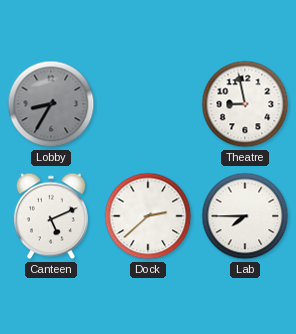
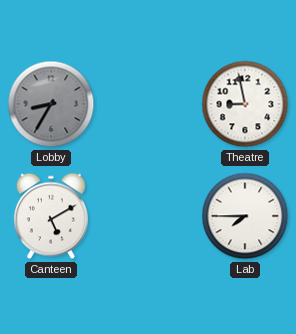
Canteen: 5:11 -> 5:10 (51, 216)
Dock: 2:38 -> none (148, 216)
